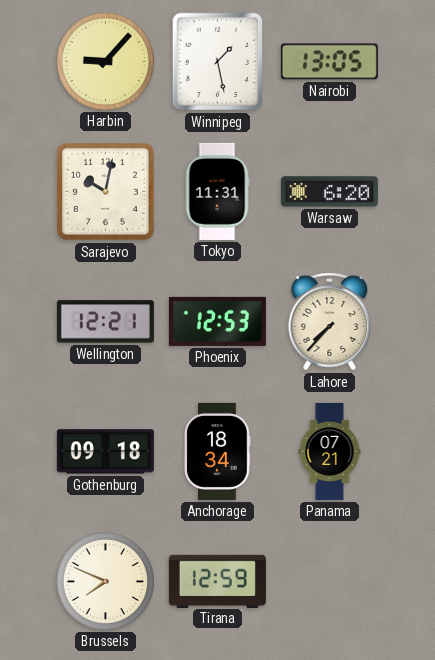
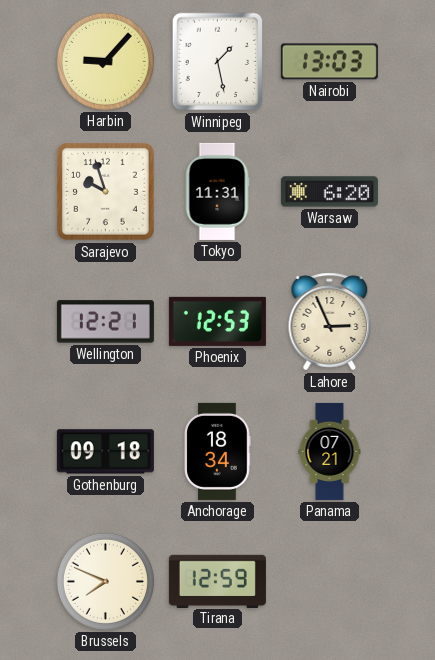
Nairobi: 13:05 -> 13:03 (329, 62)
Sarajevo: 10:02 -> 9:57 (106, 192)
Lahore: 7:37 -> 2:56 (330, 322)
